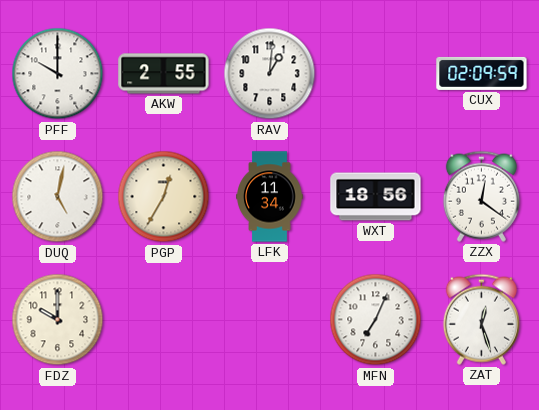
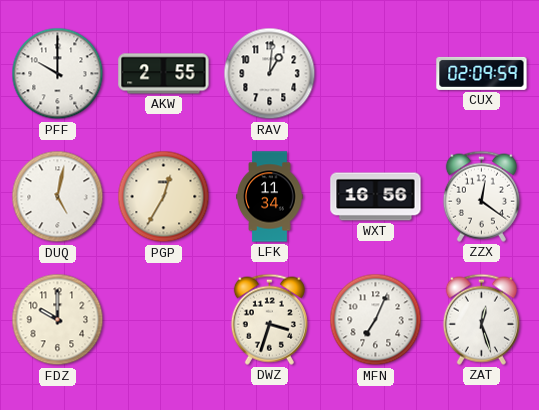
WXT: 18:56 -> 16:56 (376, 197)
DWZ: none -> 3:33 (269, 319)
